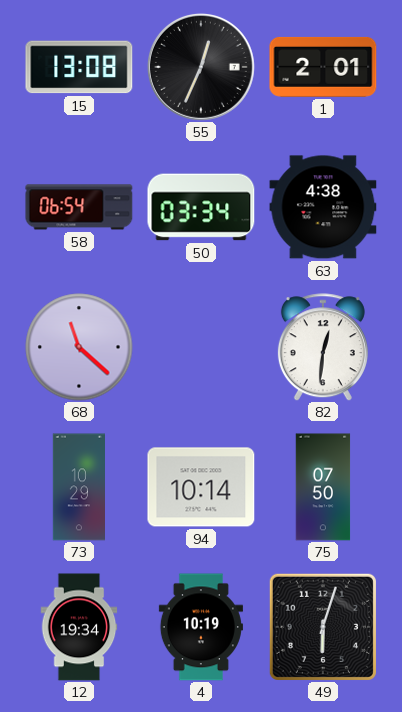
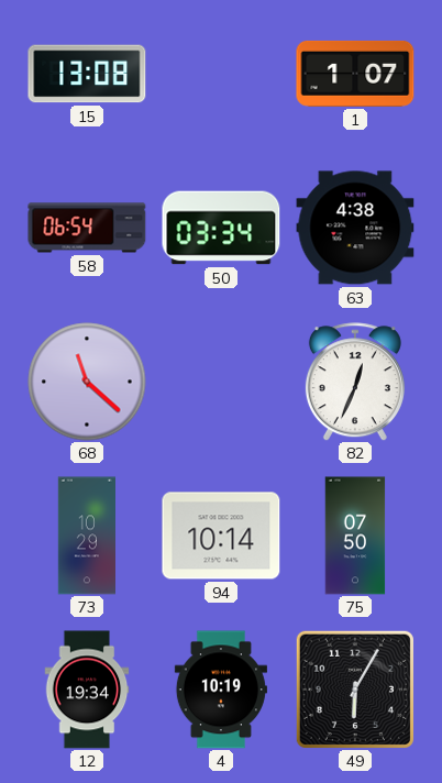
55: 12:34 -> none (201, 67)
1: 2:01 -> 1:07 (355, 74)
82: 12:31 -> 12:34 (355, 382)
49: 6:03 -> 6:05 (355, 690)
